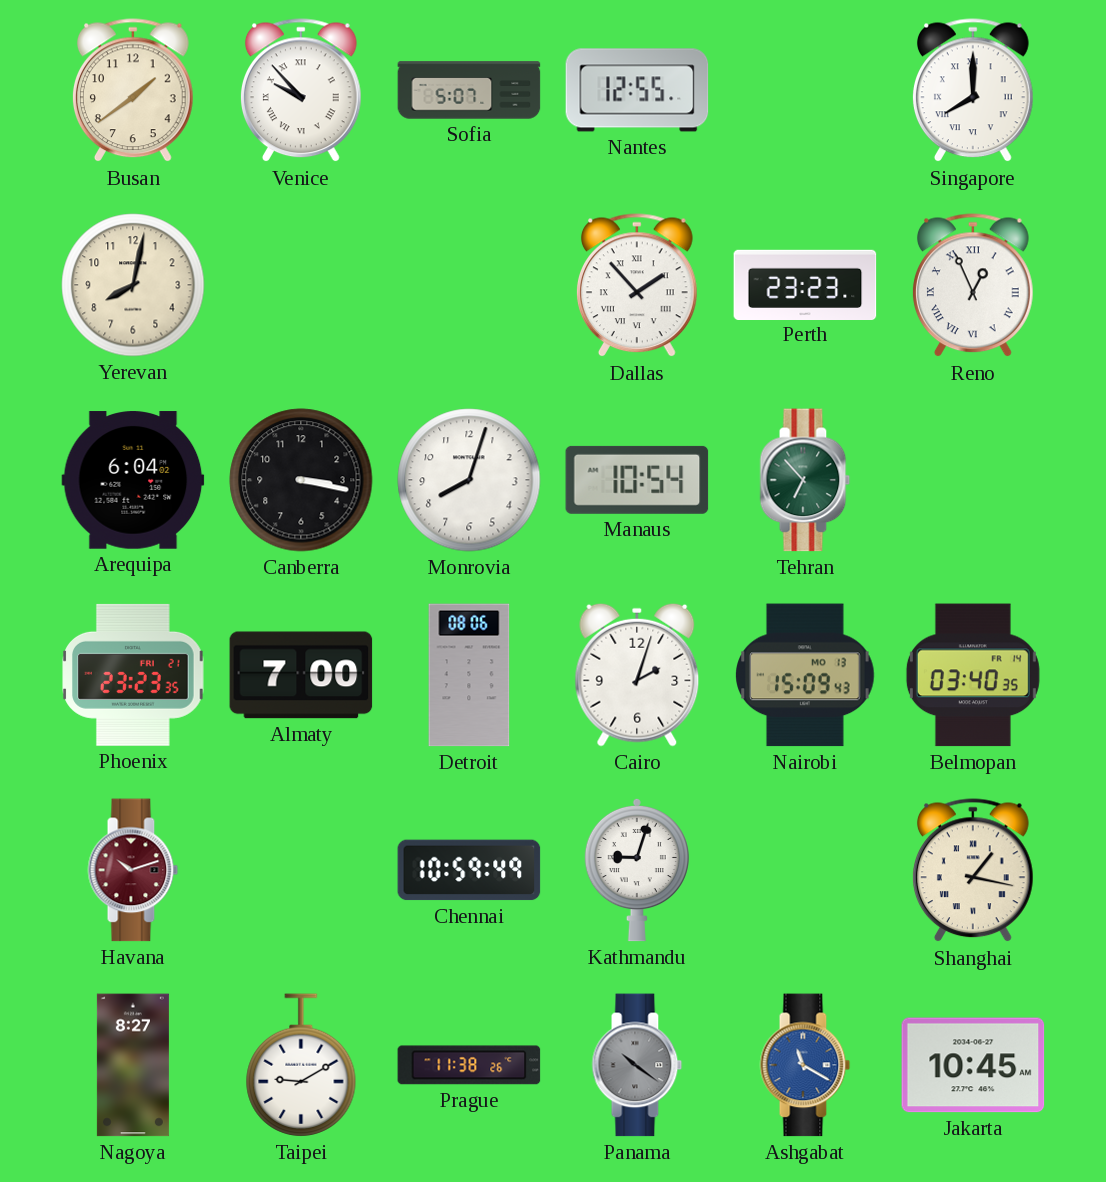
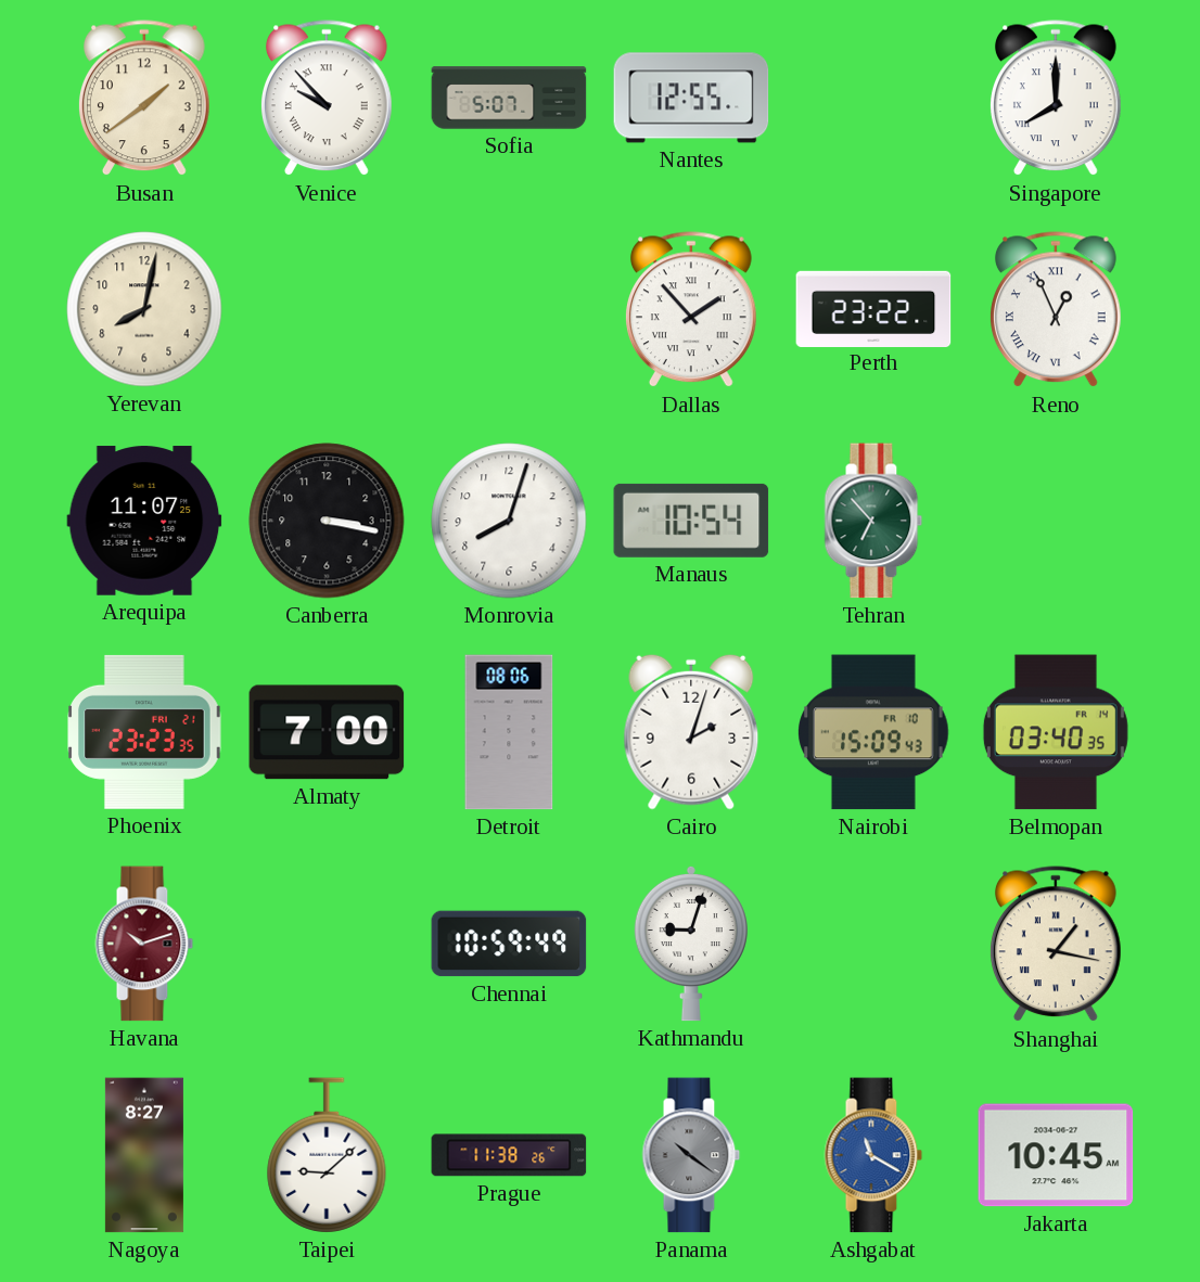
Perth: 23:23 -> 23:22 (873, 308)
Arequipa: 6:04 -> 11:07 (144, 521)
Nairobi date: MO 13 -> FR 10 (873, 732)
Taipei: 9:10 -> 9:08 (327, 1155)
